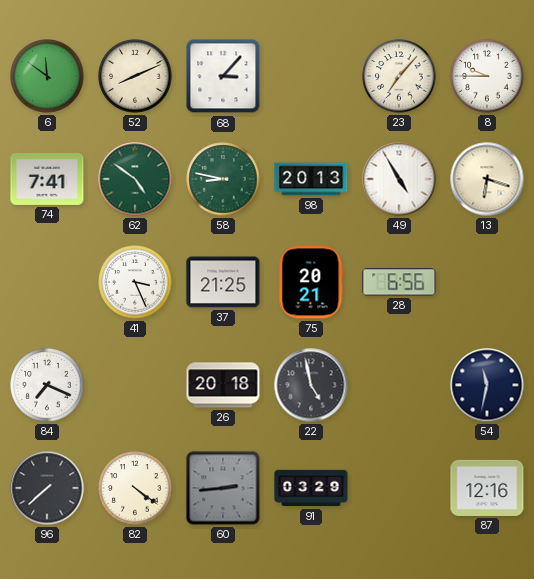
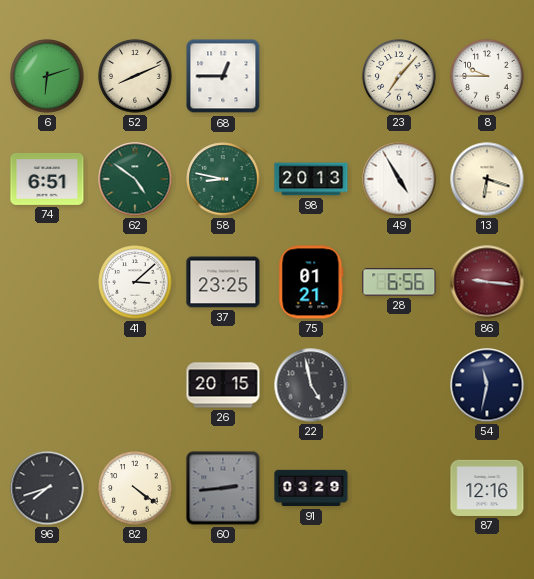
6: 11:51 -> 6:12 (47, 76)
68: 3:07 -> 12:45 (223, 76)
74: 7:41 -> 6:51 (47, 179)
41: 3:26 -> 3:08 (135, 282)
37: 21:25 -> 23:25 (223, 282)
75: 20:21 -> 01:21 (311, 282)
86: none -> 9:16 (487, 282)
84: 7:19 -> none (47, 385)
26: 20:18 -> 20:15 (223, 385)
96: 7:38 -> 7:42 (47, 488)
